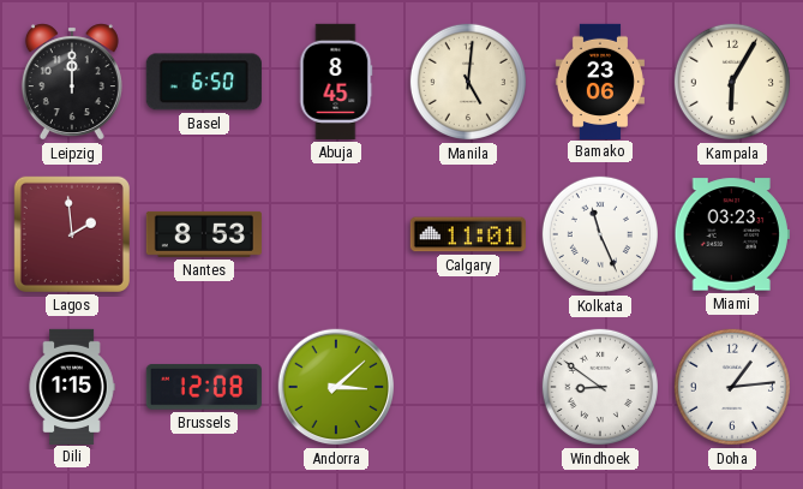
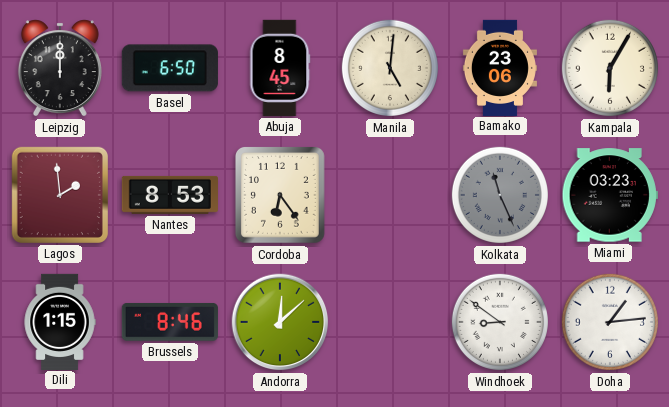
Cordoba: none -> 6:24 (280, 195)
Calgary: 11:01 -> none (468, 234)
Kolkata dial: white -> grey (500, 195)
Brussels: 12:08 -> 8:46 (170, 322)
Andorra: 3:08 -> 12:08 (280, 322)
